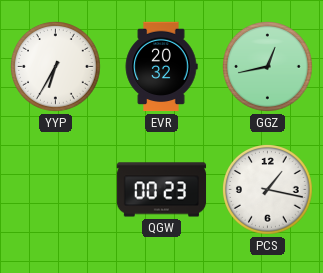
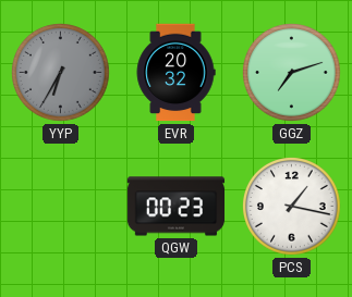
YYP dial: white -> grey (61, 73)
GGZ: 12:43 -> 7:12 (292, 73)
